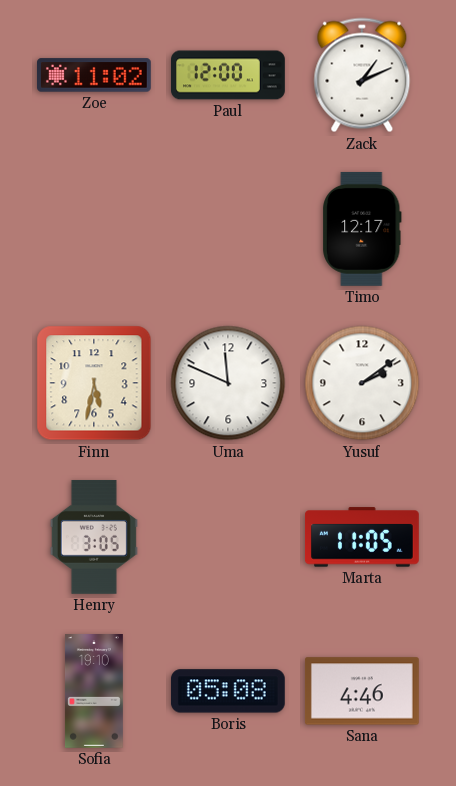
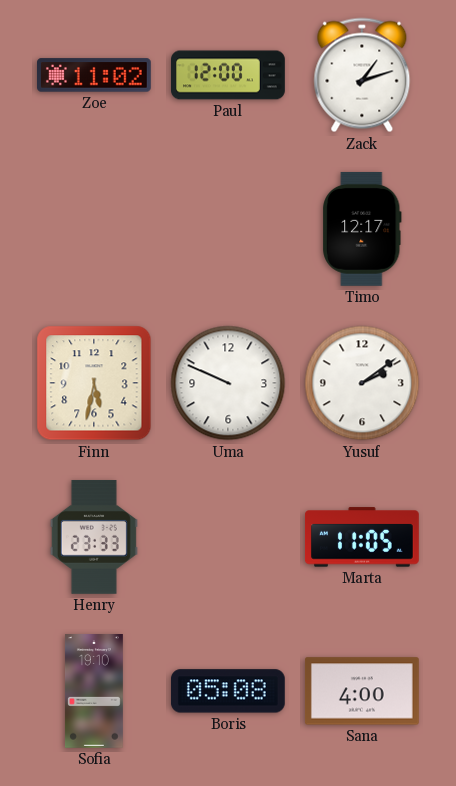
Zack: 1:11 -> 1:12 (362, 75)
Uma: 11:49 -> 9:49 (228, 383)
Henry: 3:05 -> 23:33 (94, 538)
Sana: 4:46 -> 4:00 (362, 691)
